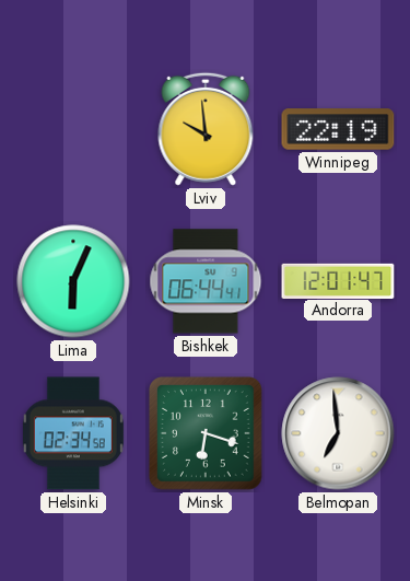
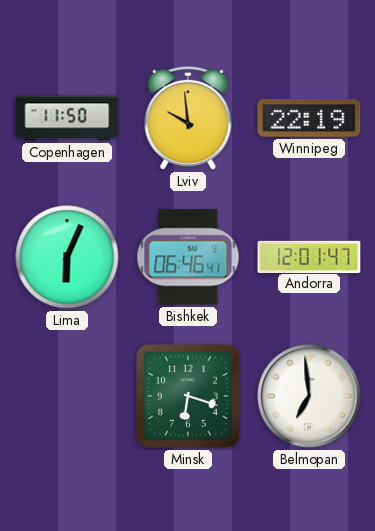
Copenhagen: none -> 11:50 (67, 118)
Bishkek: 06:44 -> 06:46 (188, 257)
Helsinki: 02:34 -> none (73, 433)
